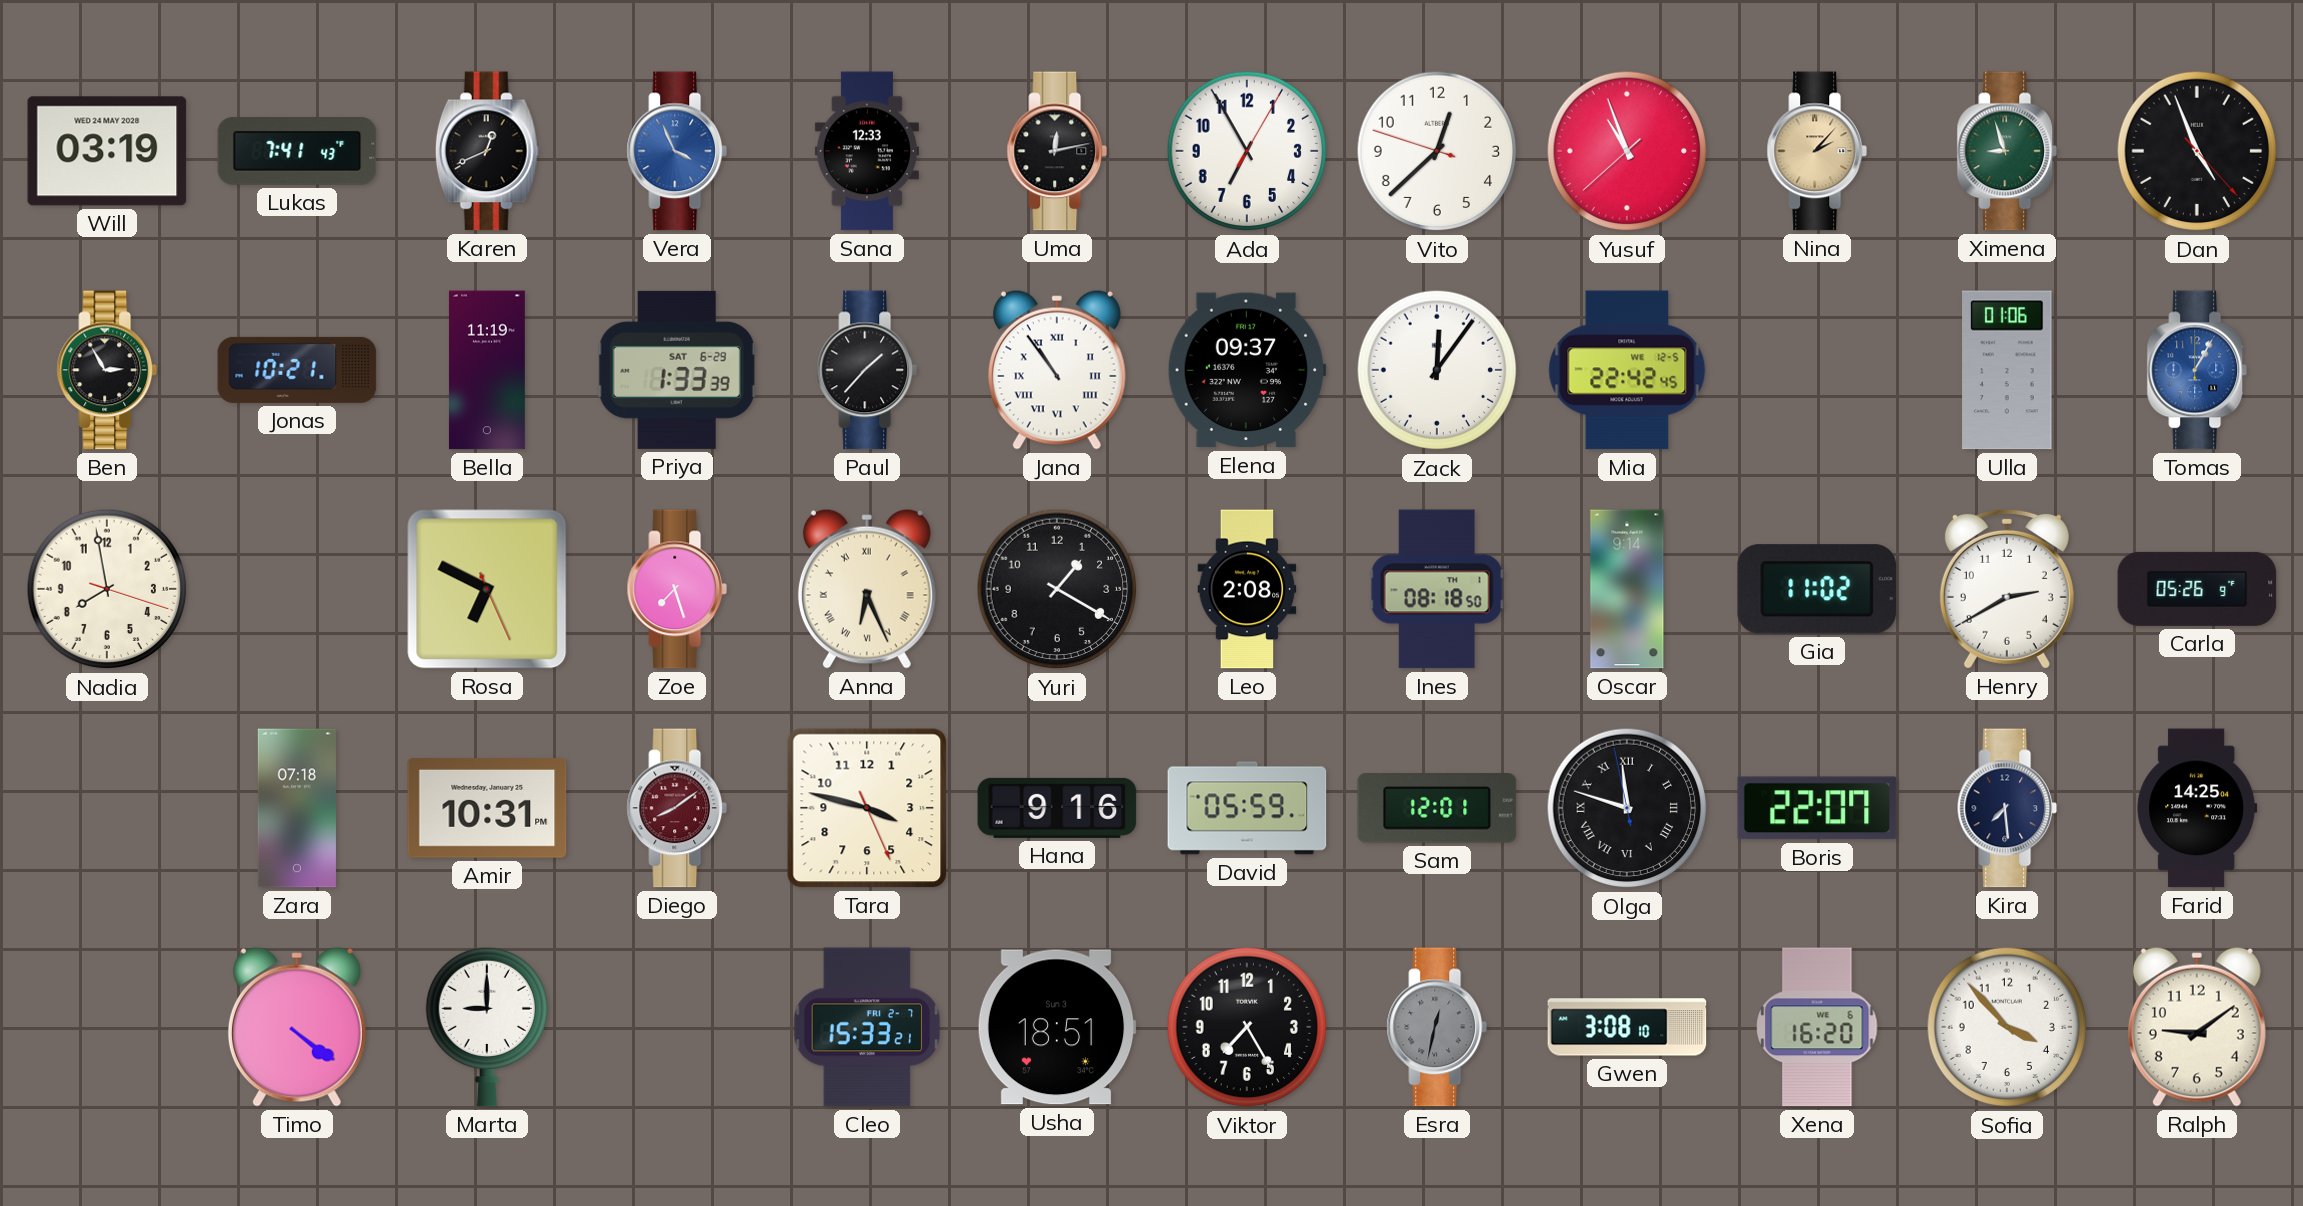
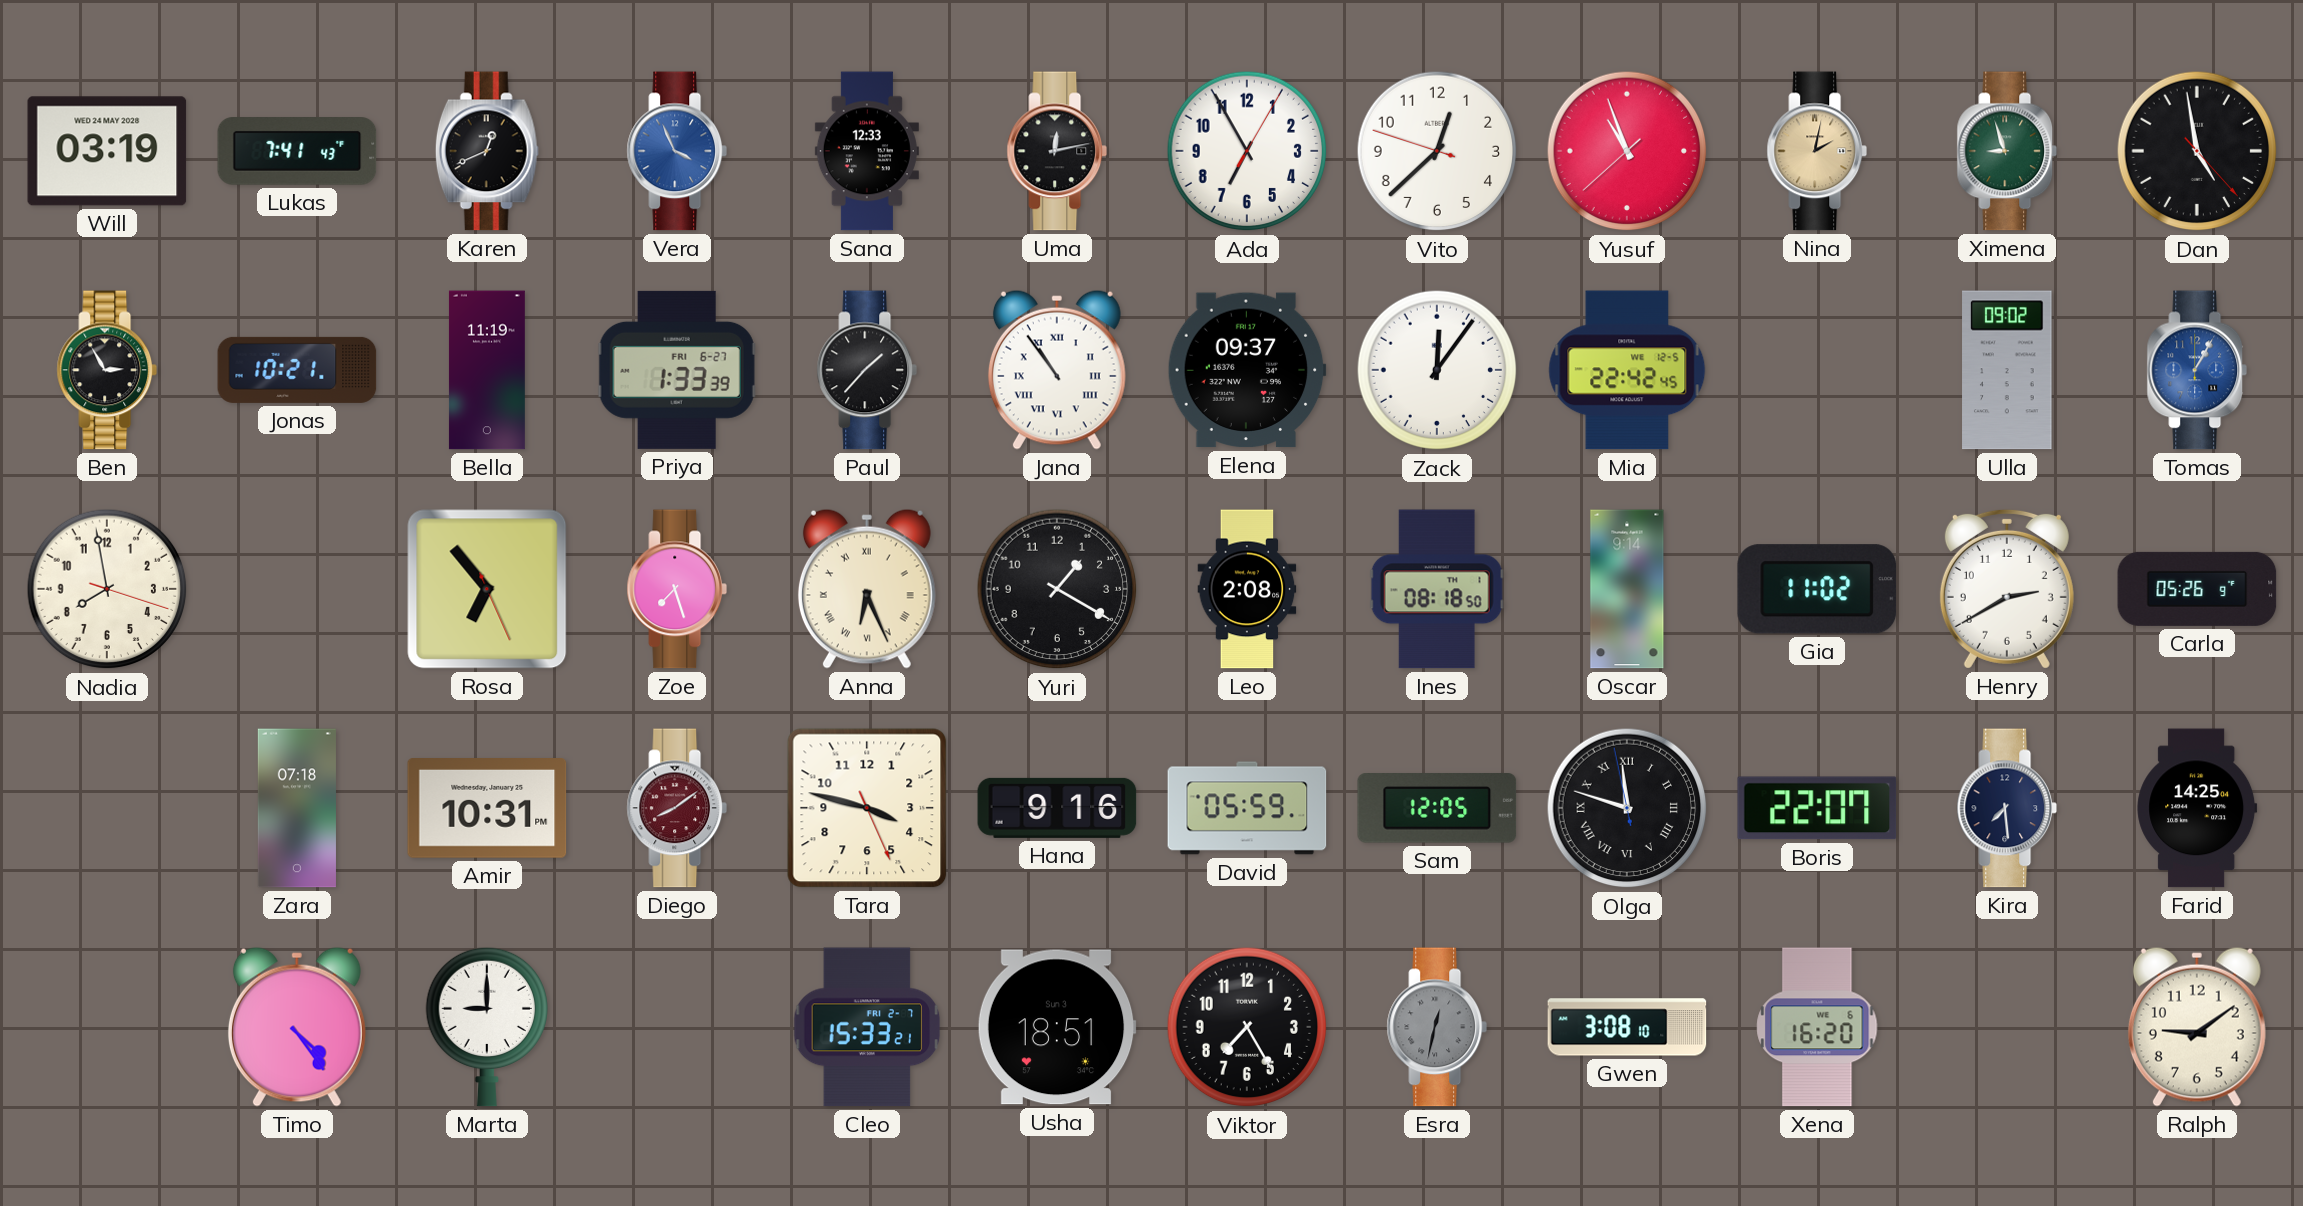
Nina: 2:07 -> 2:02 (1817, 151)
Dan: 4:56 -> 4:58 (2197, 151)
Priya date: SAT 6-29 -> FRI 6-27 (677, 370)
Ulla: 01:06 -> 09:02 (2007, 370)
Rosa: 6:49 -> 6:53 (487, 589)
Sam: 12:01 -> 12:05 (1437, 808)
Timo: 4:21 -> 4:24 (297, 1027)
Sofia: 3:53 -> none (2007, 1027)
